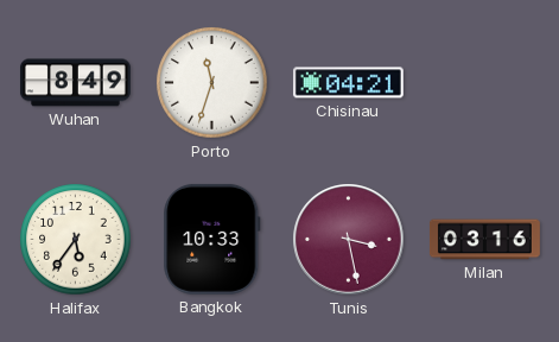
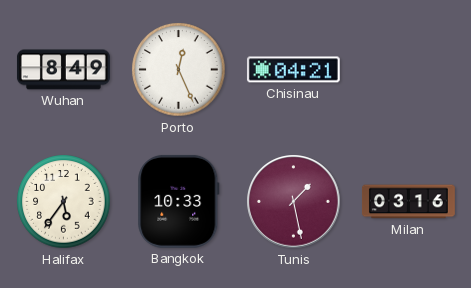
Porto: 11:33 -> 12:26 (179, 70)
Tunis: 3:28 -> 1:28 (294, 202)
